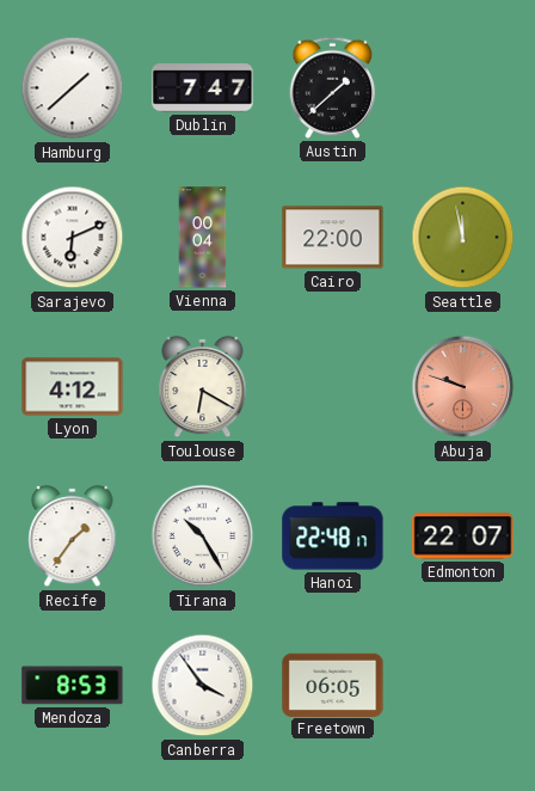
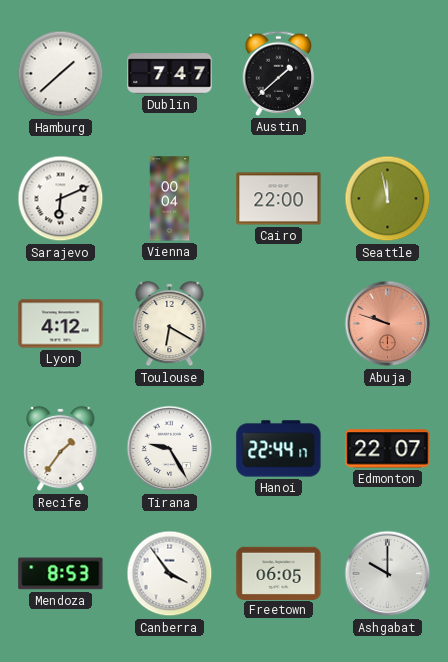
Tirana: 10:25 -> 9:25 (170, 449)
Hanoi: 22:48 -> 22:44 (279, 449)
Ashgabat: none -> 10:00 (388, 574)
